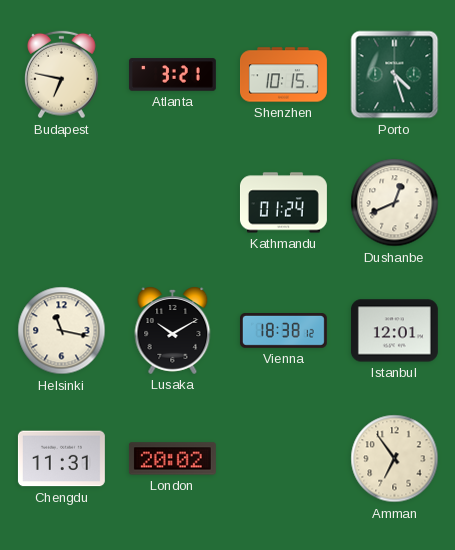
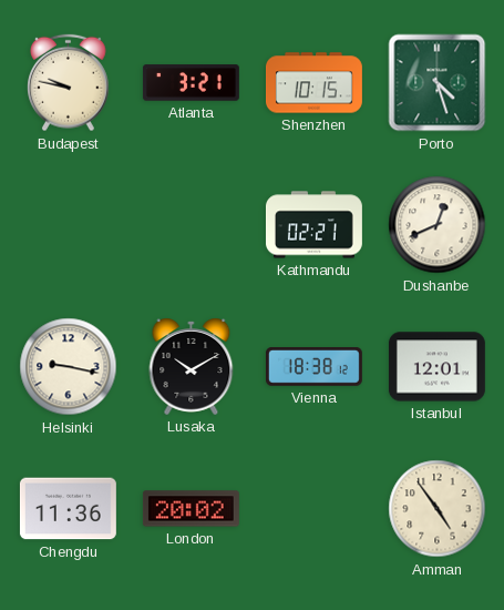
Budapest: 6:47 -> 9:47 (69, 83)
Kathmandu: 01:24 -> 02:21 (313, 225)
Helsinki: 11:17 -> 9:17 (69, 367)
Chengdu: 11:31 -> 11:36 (68, 509)
Amman: 6:54 -> 4:54 (438, 509)
